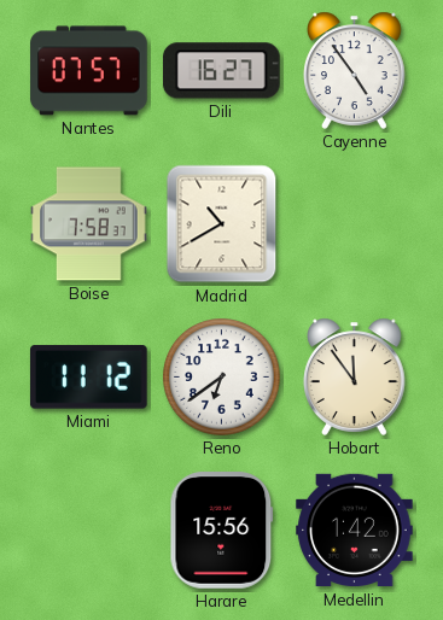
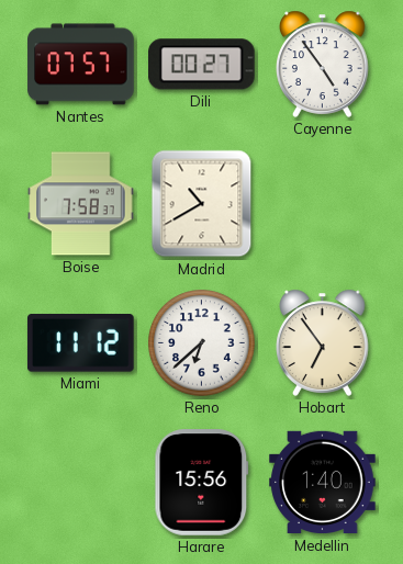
Dili: 16:27 -> 00:27 (202, 65)
Reno: 6:39 -> 6:38 (202, 343)
Hobart: 11:54 -> 6:54 (323, 342)
Medellin: 1:42 -> 1:40 (323, 483)
